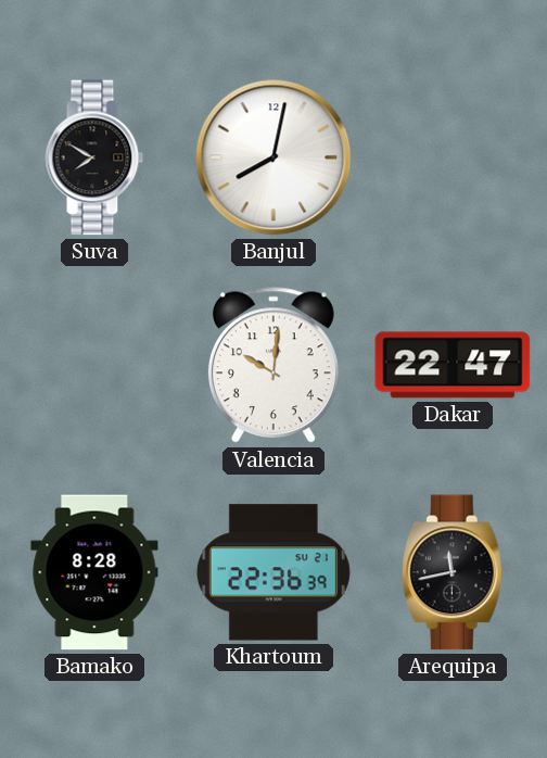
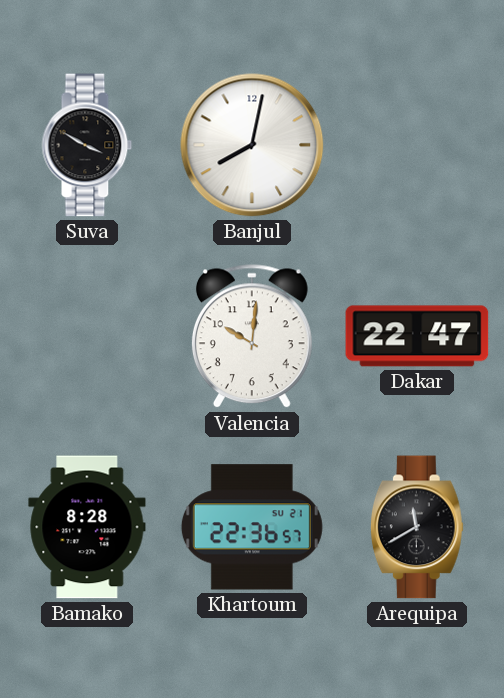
Suva: 7:50 -> 3:50 (87, 145)
Khartoum: 22:36:39 -> 22:36:57 (252, 527)
Arequipa: 11:43 -> 11:40 (417, 527)
